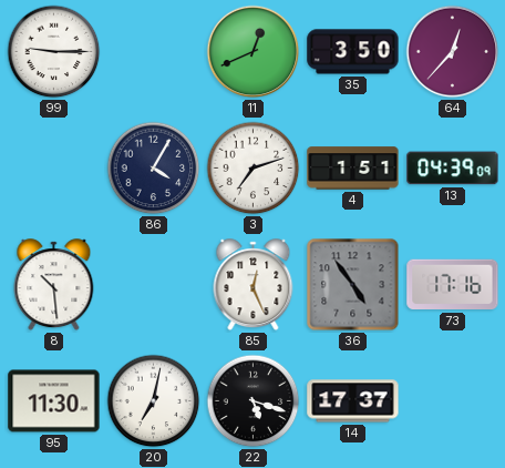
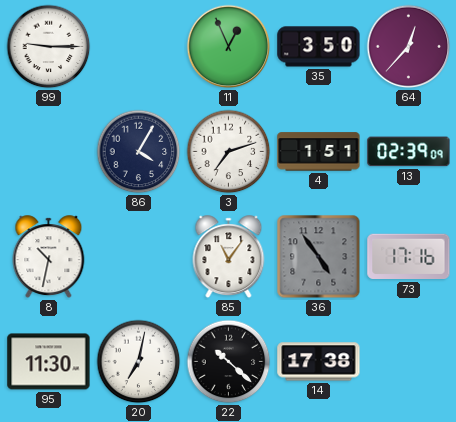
11: 12:41 -> 12:56 (229, 47)
13: 04:39 -> 02:39 (409, 152)
8: 10:29 -> 10:32 (49, 257)
85: 12:26 -> 11:06 (229, 257)
22: 5:18 -> 10:22 (229, 362)
14: 17:37 -> 17:38 (319, 362)
